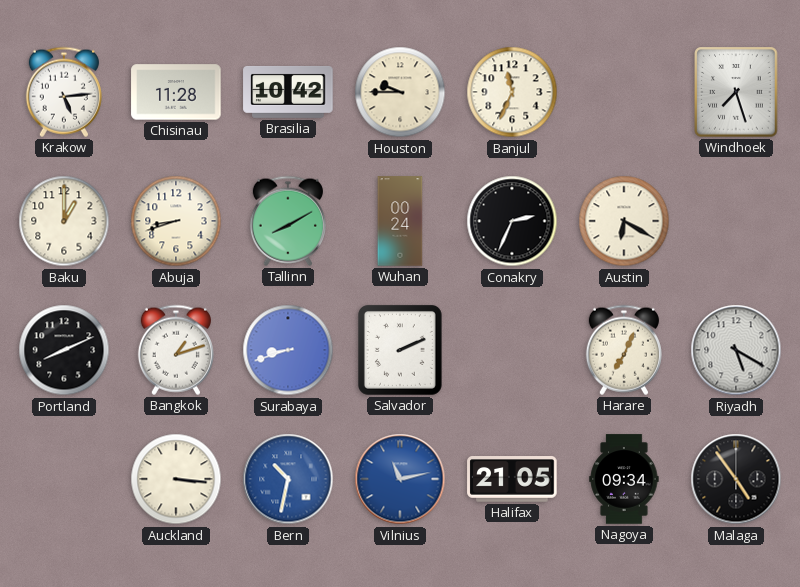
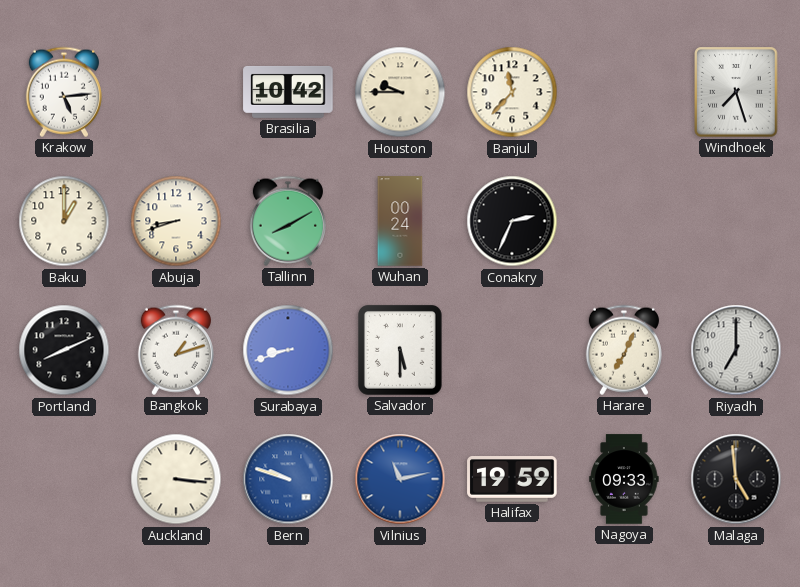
Chisinau: 11:28 -> none (176, 92)
Banjul: 11:34 -> 11:37 (512, 92)
Austin: 6:20 -> none (624, 221)
Salvador: 2:11 -> 5:30 (400, 350)
Riyadh: 5:20 -> 7:00 (736, 350)
Bern: 10:32 -> 9:48 (288, 479)
Halifax: 21:05 -> 19:59 (512, 480)
Nagoya: 09:34 -> 09:33 (624, 479)
Malaga: 4:54 -> 4:59 (736, 479)
